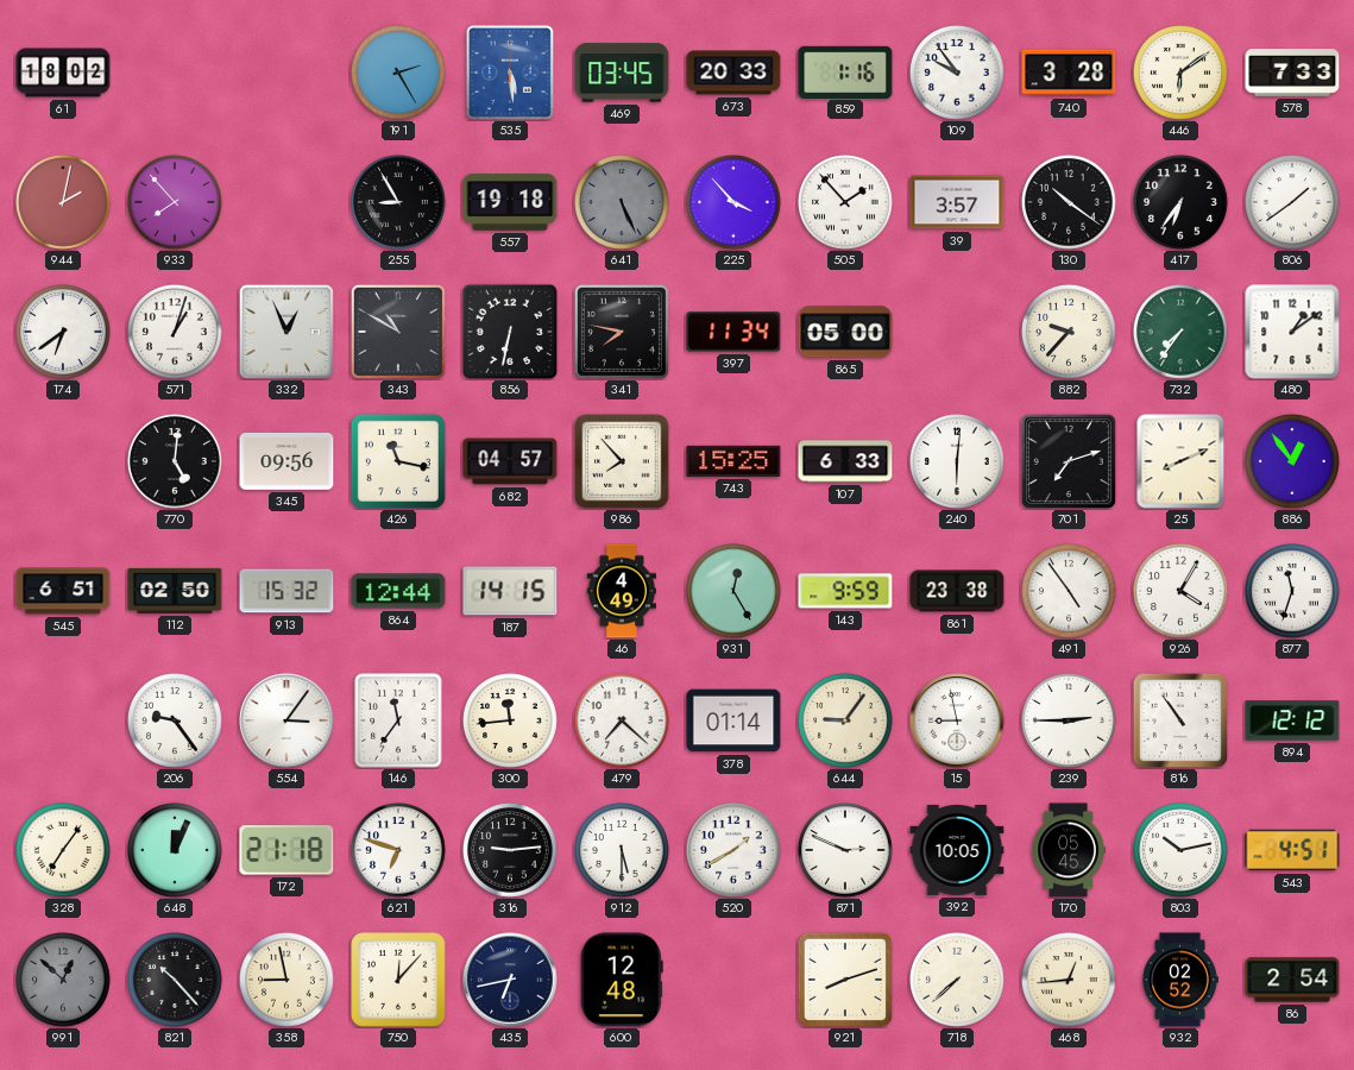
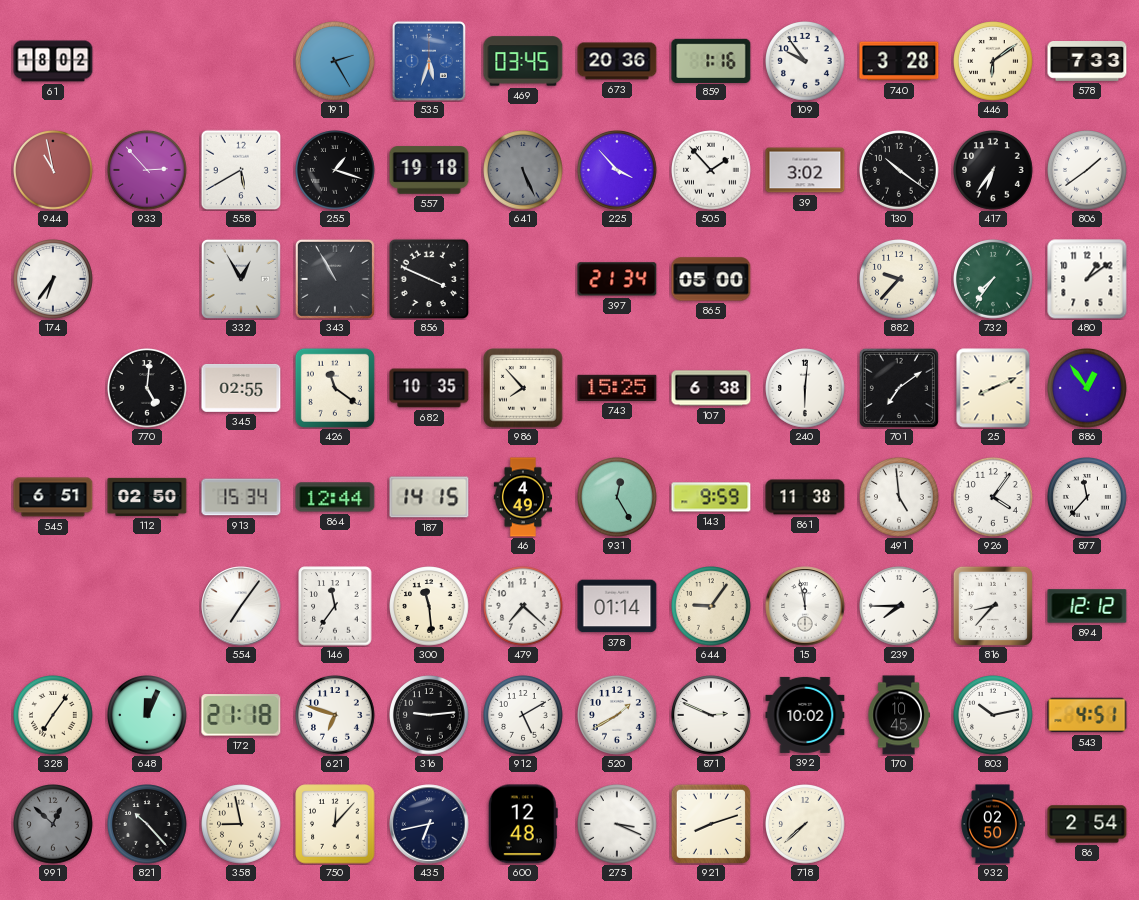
535: 5:29 -> 5:33 (429, 61)
673: 20:33 -> 20:36 (617, 61)
944: 2:02 -> 10:58 (54, 171)
933: 7:53 -> 2:53 (148, 171)
558: none -> 5:40 (240, 169)
255: 8:55 -> 1:18 (336, 171)
39: 3:57 -> 3:02 (805, 170)
174: 6:39 -> 6:36 (54, 280)
571: 1:03 -> none (176, 333)
332: 12:56 -> 12:55 (241, 279)
343: 10:50 -> 10:55 (335, 279)
856: 6:32 -> 3:49 (428, 278)
341: 7:47 -> none (622, 332)
397: 11:34 -> 21:34 (617, 279)
345: 09:56 -> 02:55 (241, 388)
426: 11:17 -> 11:21 (335, 388)
682: 04:57 -> 10:35 (429, 388)
107: 6:33 -> 6:38 (711, 388)
701: 7:12 -> 7:09 (899, 388)
913: 15:32 -> 15:34 (241, 497)
861: 23:38 -> 11:38 (805, 497)
491: 4:54 -> 4:59 (900, 498)
926: 4:05 -> 4:06 (994, 498)
877: 11:33 -> 11:37 (1088, 498)
206: 9:24 -> none (176, 722)
554: 3:06 -> 7:06 (241, 606)
300: 11:44 -> 11:29 (430, 607)
15: 8:58 -> 11:58 (805, 606)
239: 2:45 -> 7:45 (900, 607)
816: 10:54 -> 8:37 (993, 606)
912: 5:30 -> 5:10 (524, 716)
392: 10:05 -> 10:02 (805, 715)
170: 05:45 -> 10:45 (899, 715)
275: none -> 3:19 (618, 825)
468: 12:44 -> none (1070, 981)
932: 02:52 -> 02:50 (993, 824)
